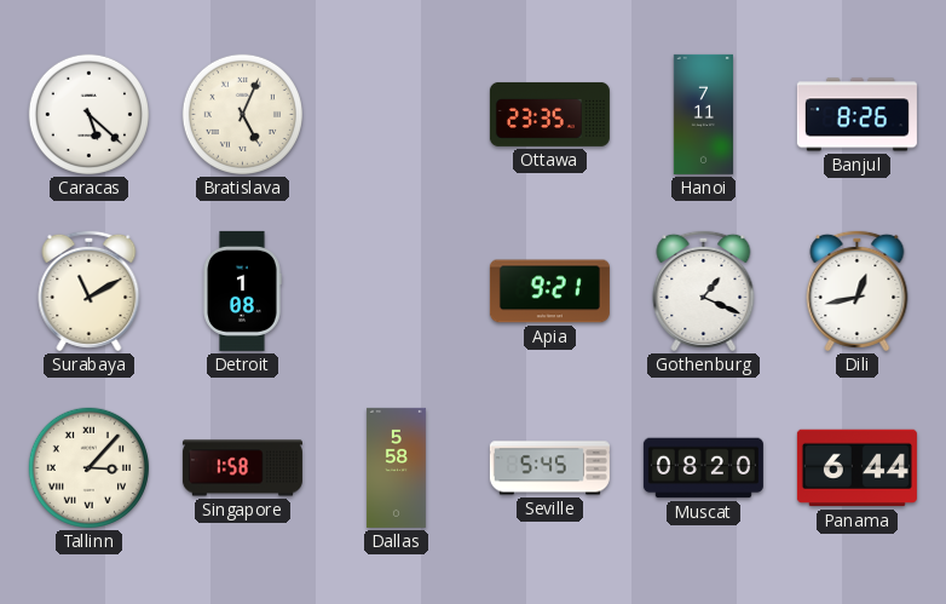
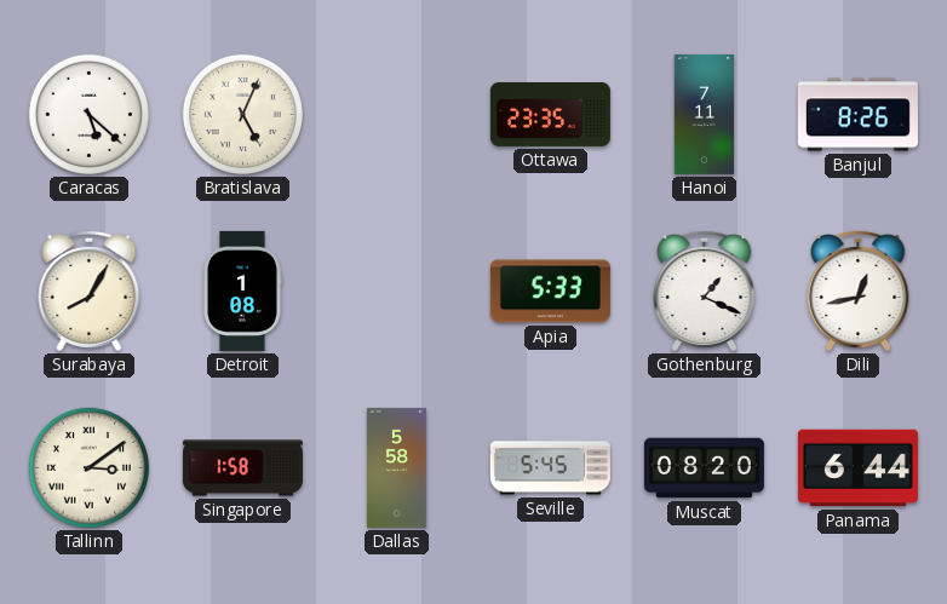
Surabaya: 11:10 -> 8:05 (90, 291)
Apia: 9:21 -> 5:33 (550, 292)
Tallinn: 3:07 -> 3:09 (88, 467)
